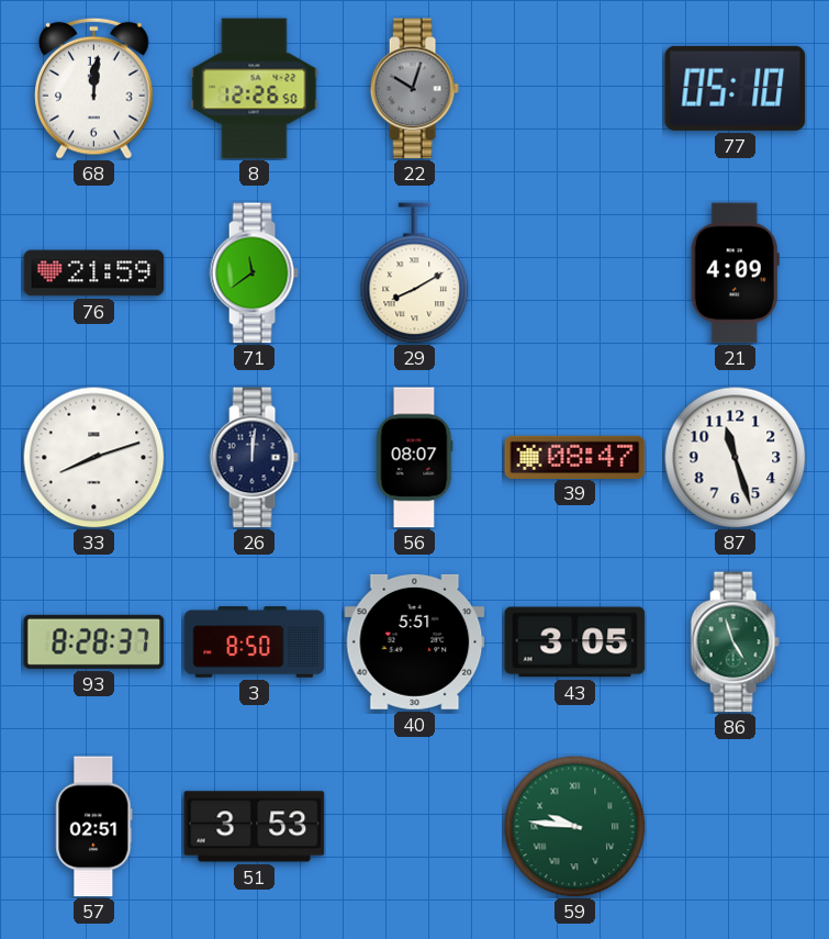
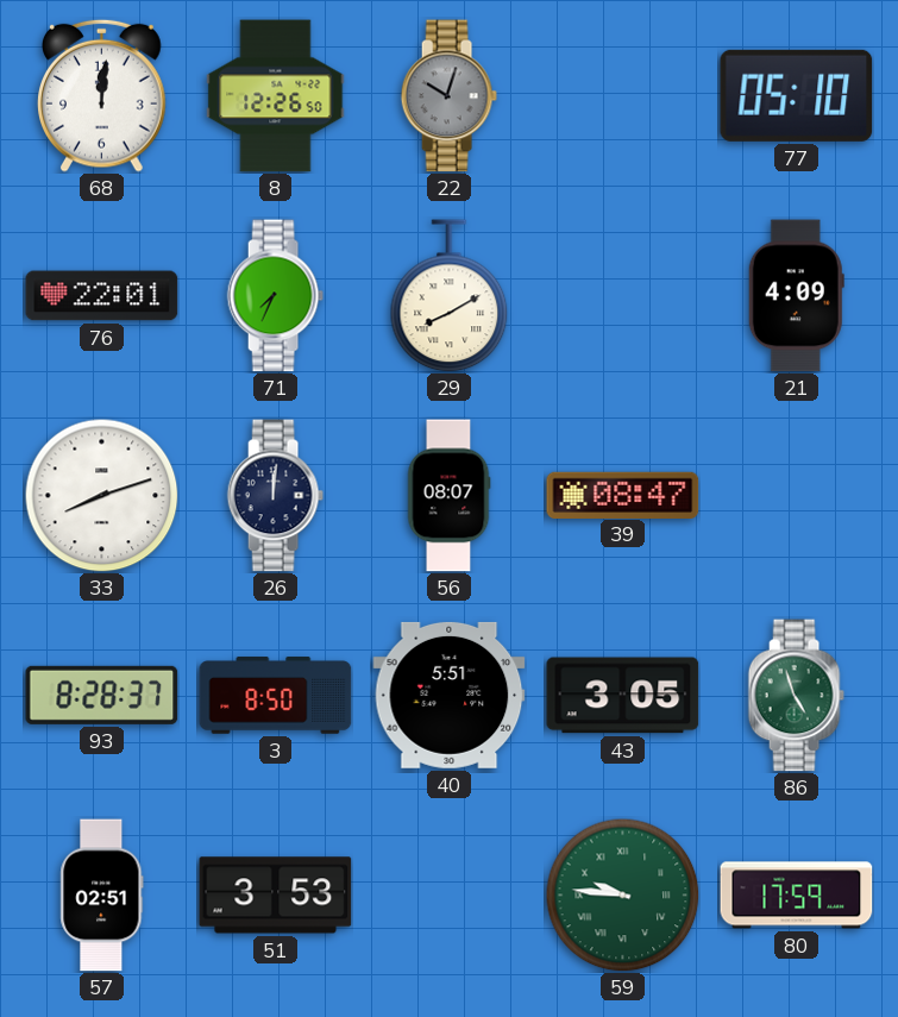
76: 21:59 -> 22:01 (102, 296)
71: 11:39 -> 7:34 (275, 296)
87: 11:27 -> none (735, 457)
80: none -> 17:59 (797, 896)
